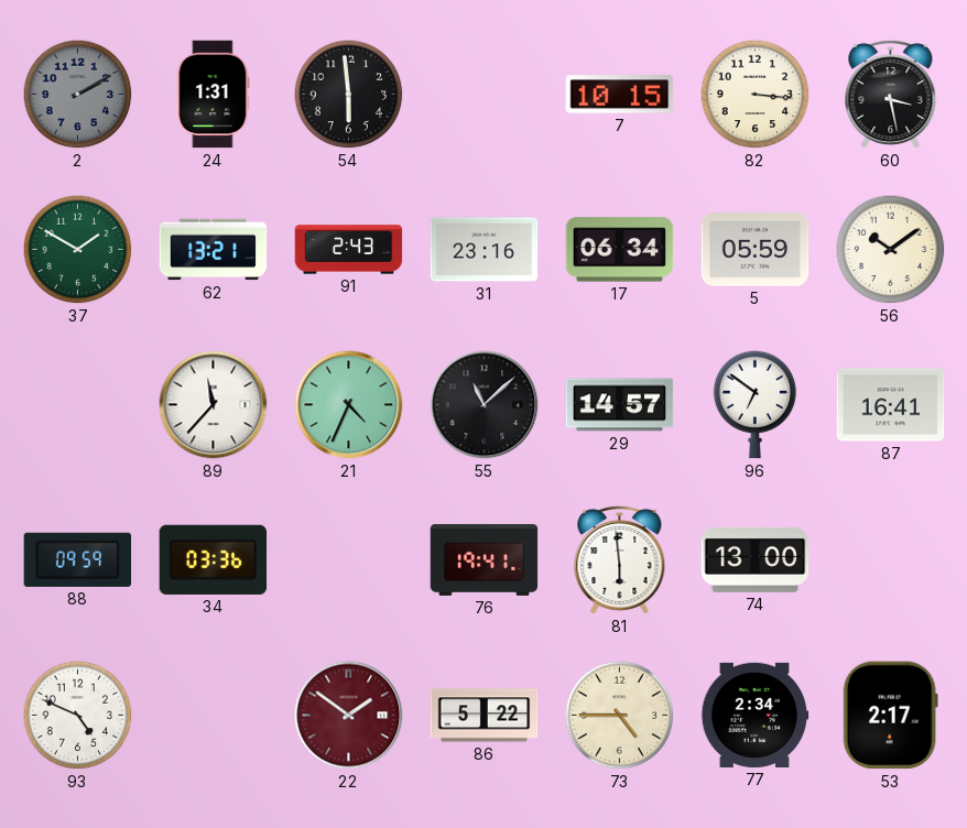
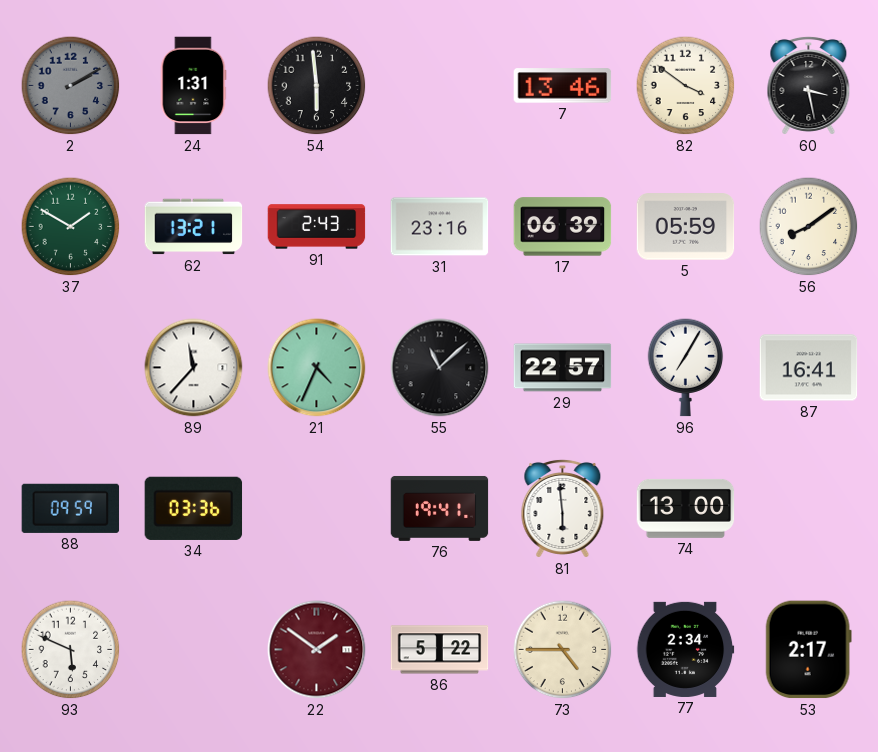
7: 10:15 -> 13:46 (563, 86)
82: 3:16 -> 3:51 (686, 86)
17: 06:34 -> 06:39 (563, 227)
56: 10:09 -> 8:09 (809, 227)
29: 14:57 -> 22:57 (563, 368)
96: 6:51 -> 7:05 (686, 368)
93: 4:49 -> 5:49 (71, 650)
